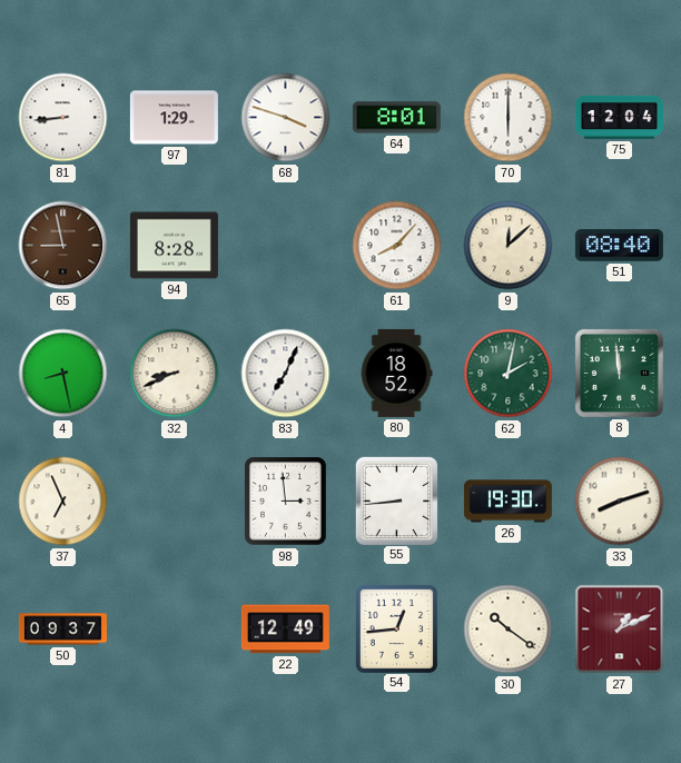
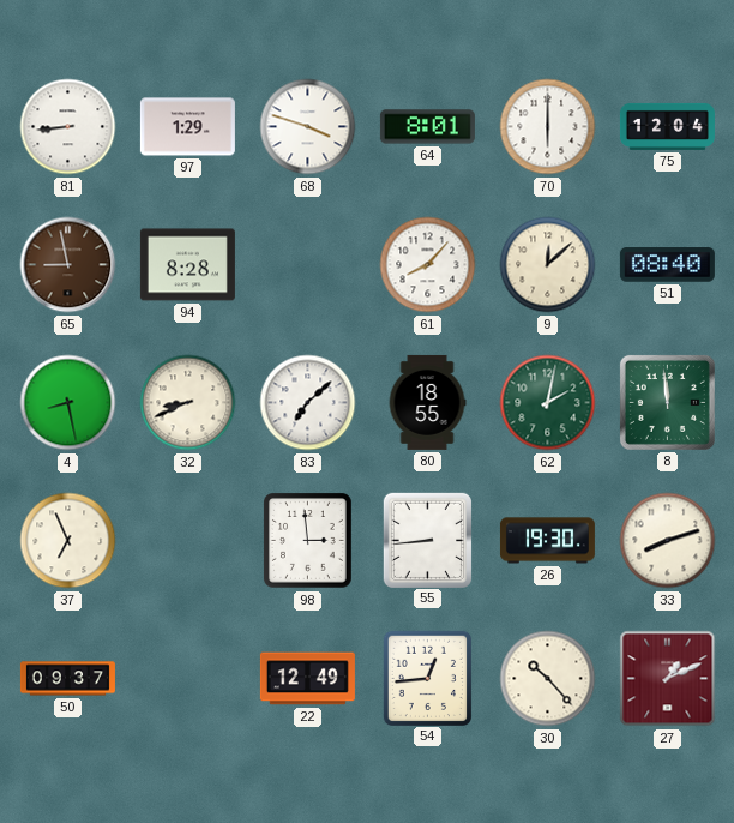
83: 7:04 -> 7:08 (308, 403)
80: 18:52 -> 18:55 (427, 402)
30: 10:21 -> 10:23 (548, 679)
